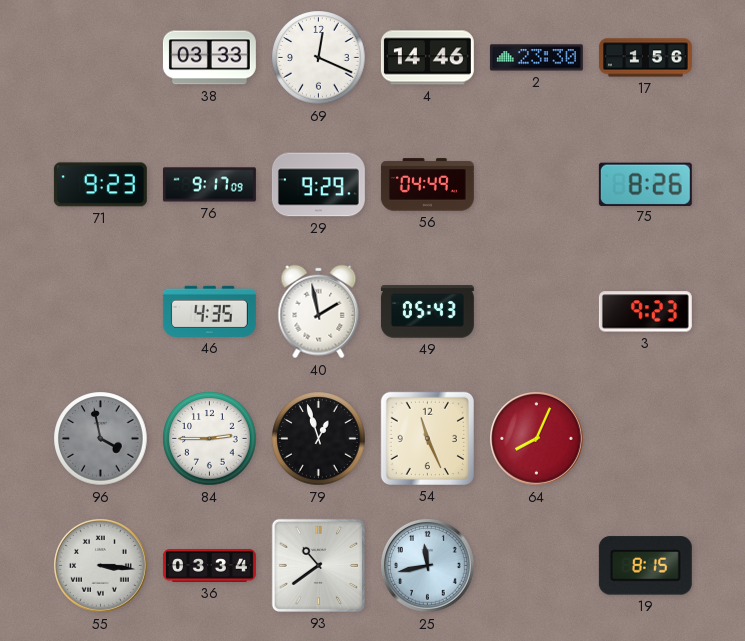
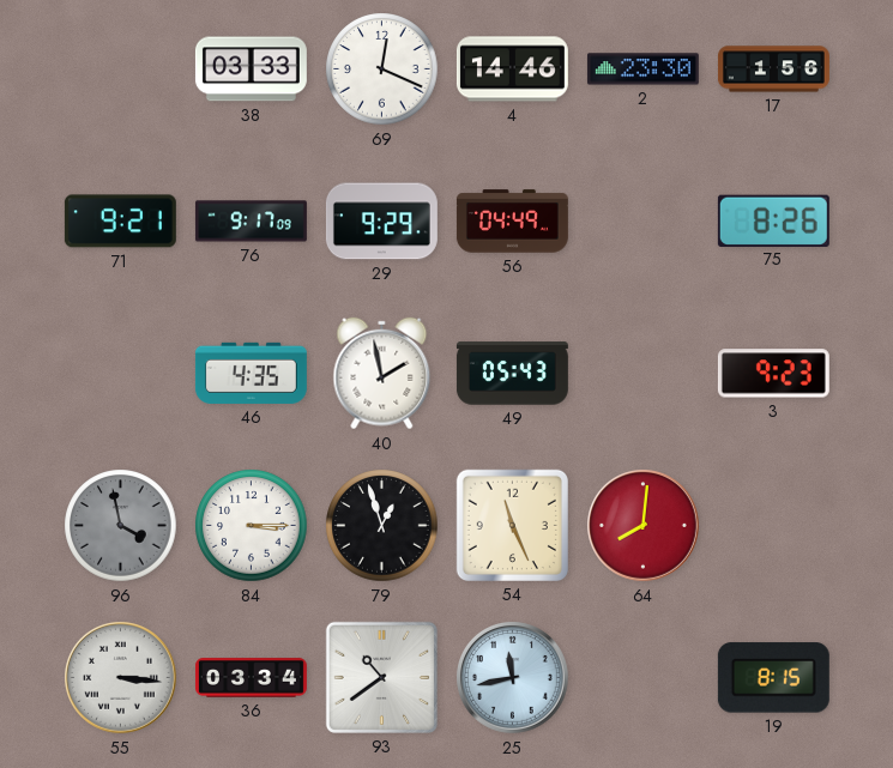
71: 9:23 -> 9:21 (120, 222)
84: 2:45 -> 3:15 (252, 526)
64: 8:04 -> 8:01 (644, 526)
